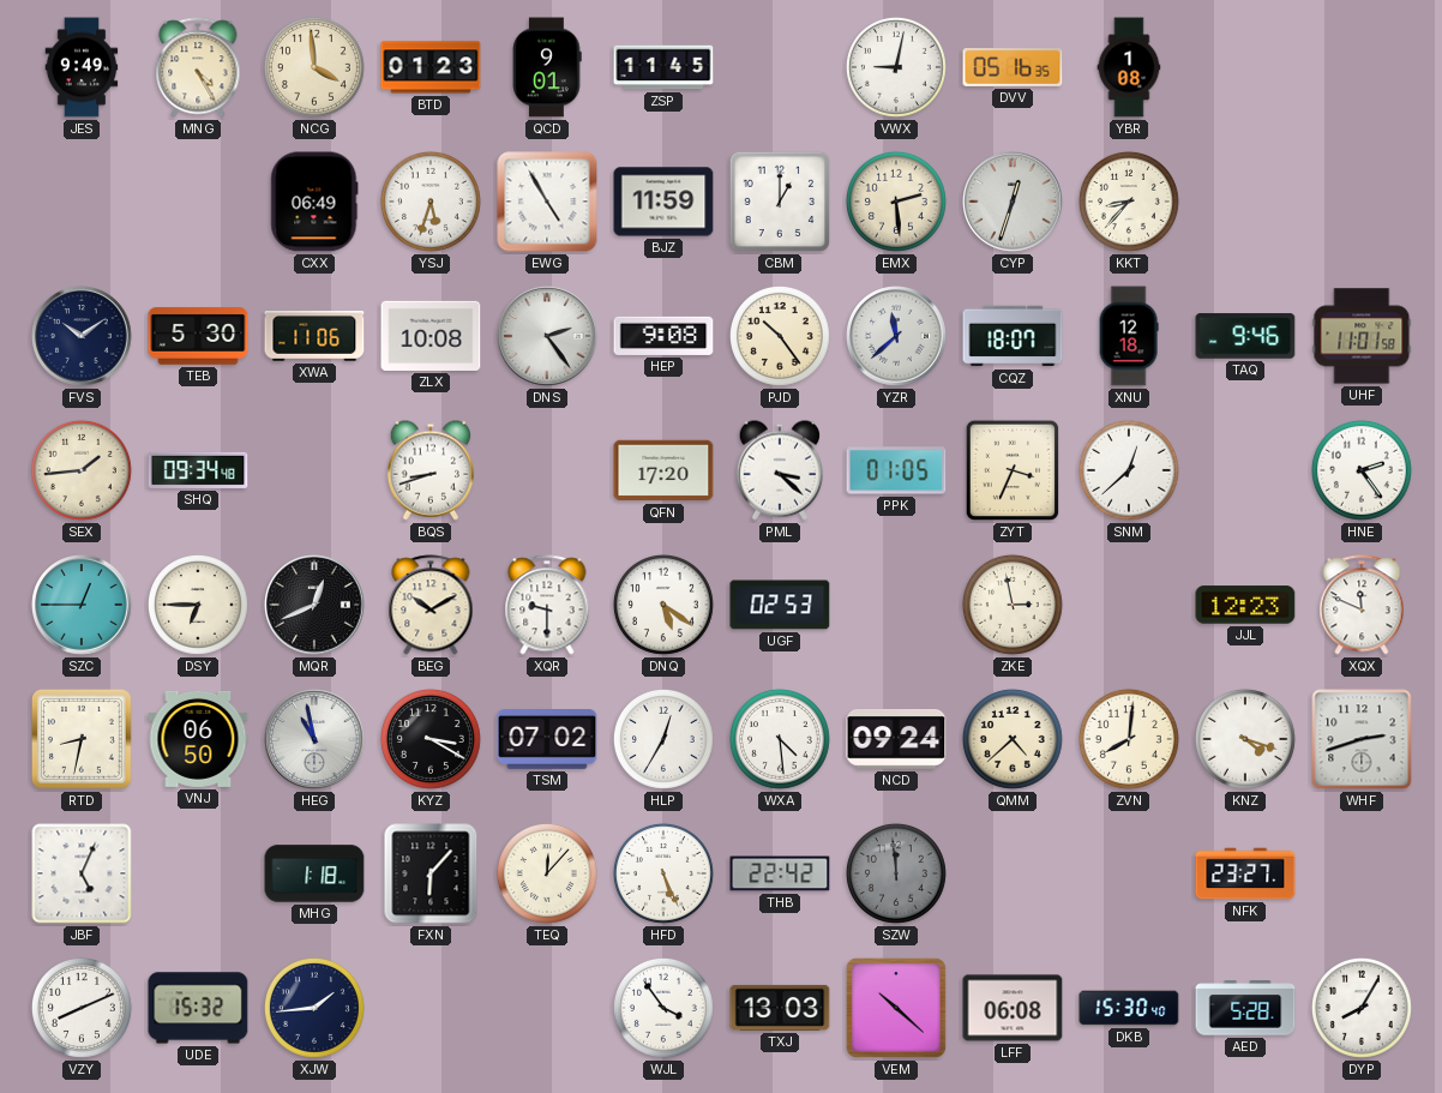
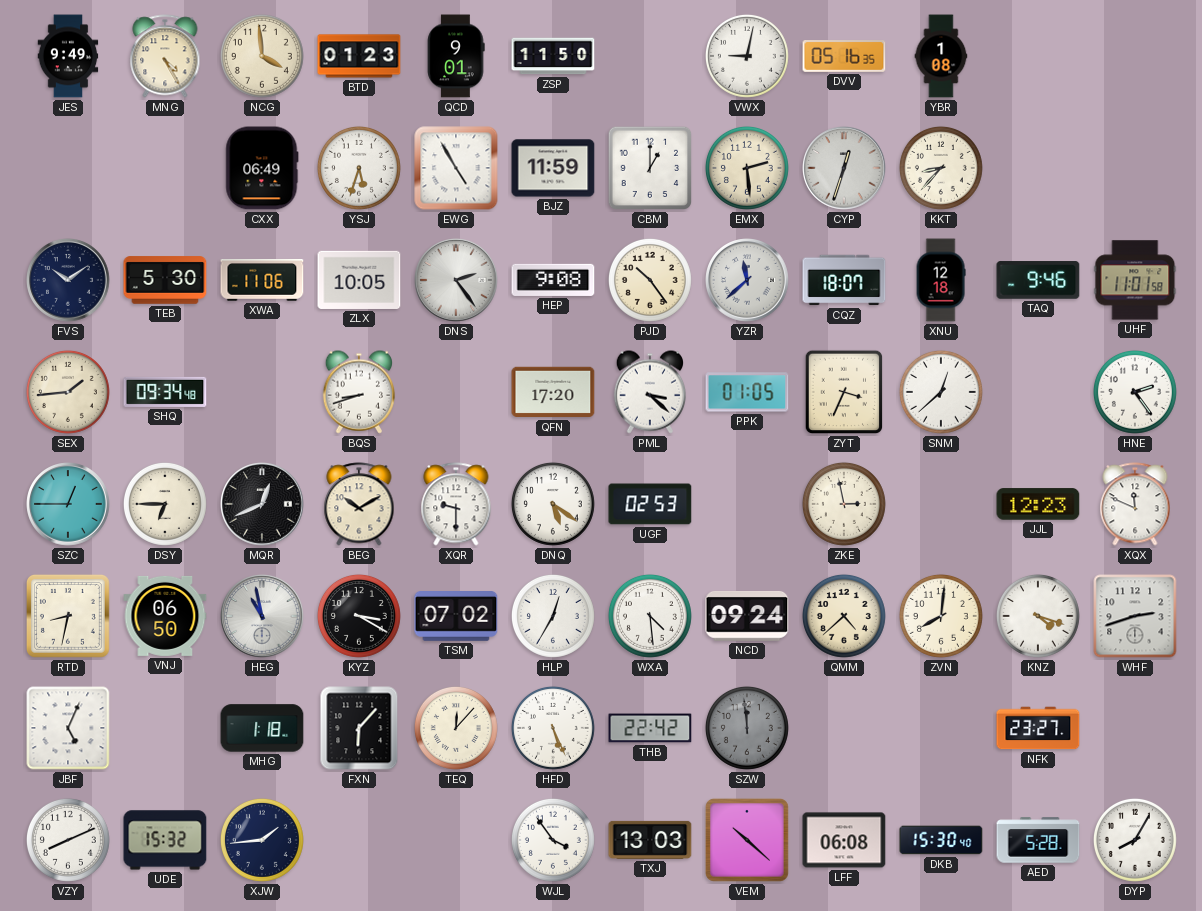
ZSP: 11:45 -> 11:50 (553, 56)
ZLX: 10:08 -> 10:05 (359, 280)
